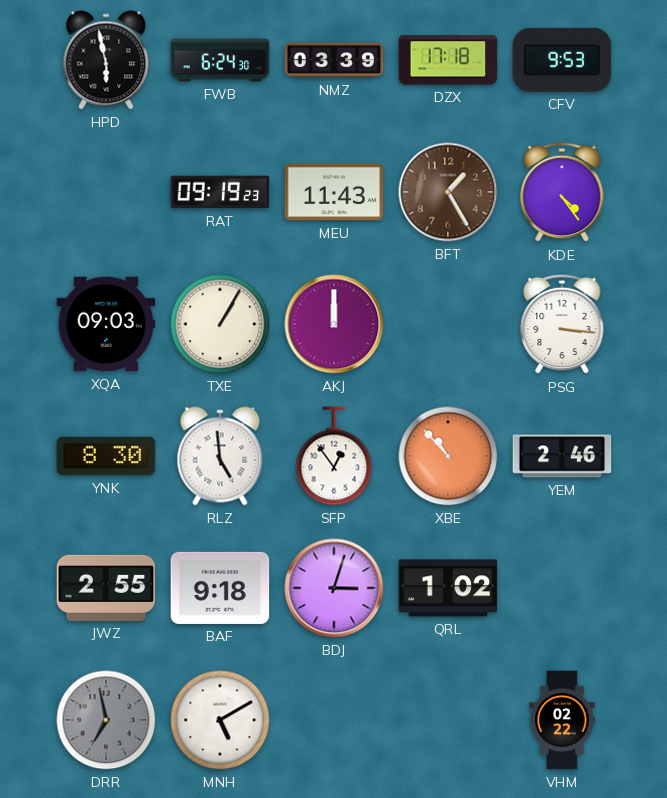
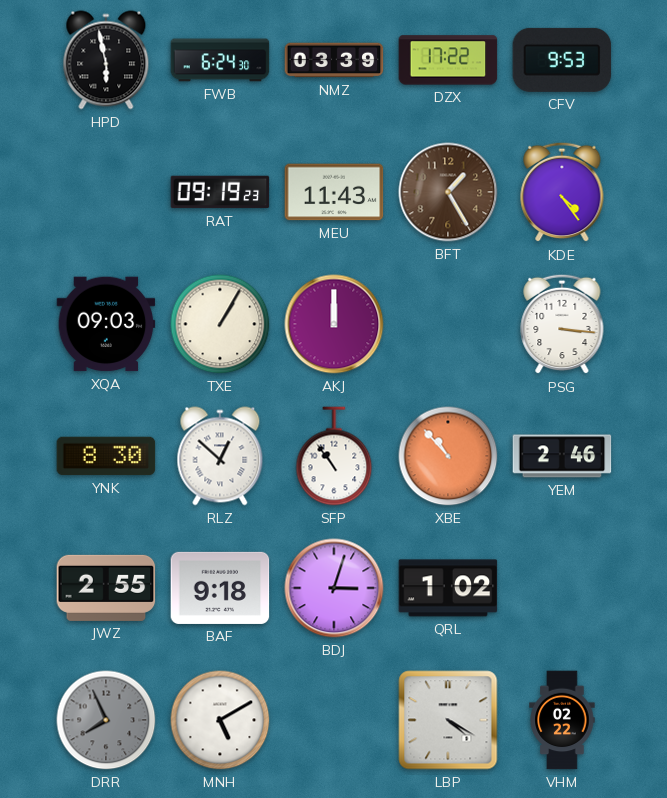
DZX: 17:18 -> 17:22 (448, 60)
RLZ: 4:59 -> 12:52 (220, 456)
SFP: 12:54 -> 10:54 (334, 456)
DRR: 6:58 -> 7:56 (106, 720)
LBP: none -> 4:20 (448, 720)
